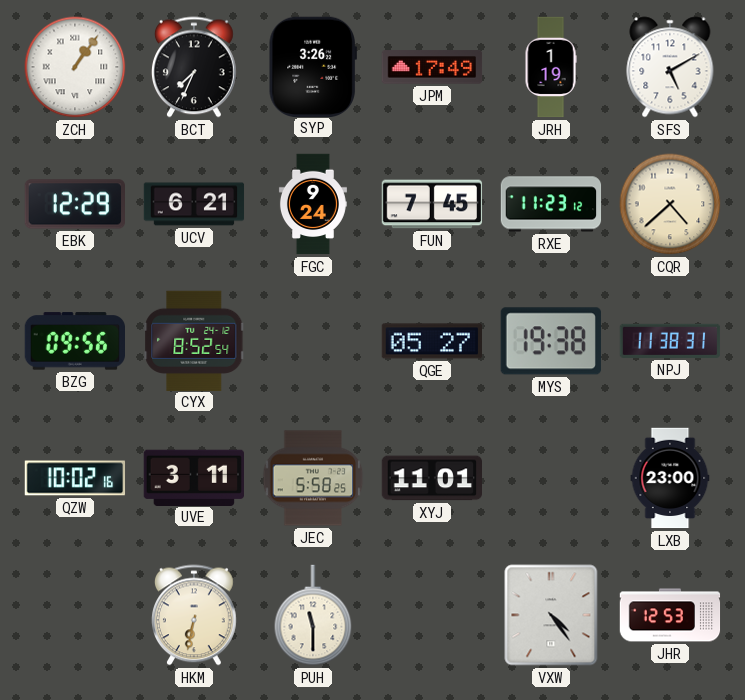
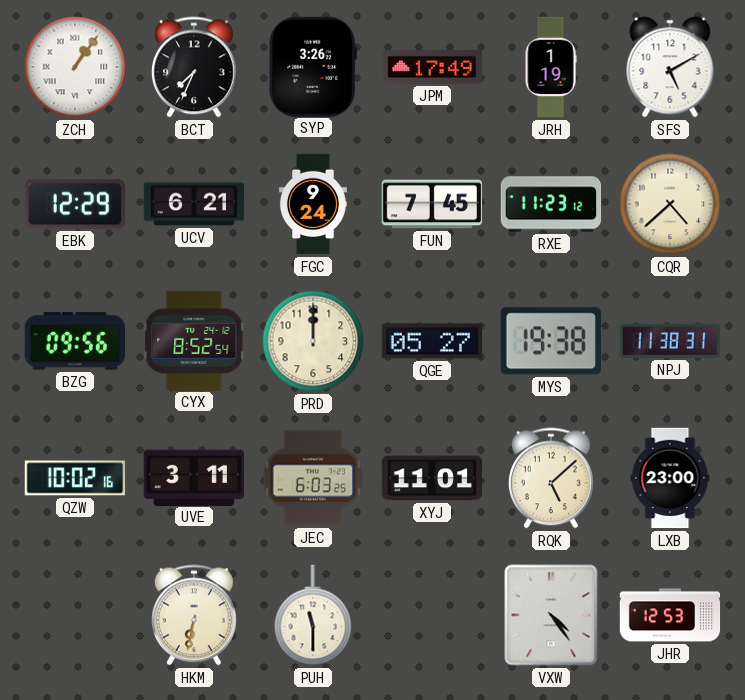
PRD: none -> 12:00 (313, 341)
JEC: 5:58 -> 6:03 (313, 478)
RQK: none -> 5:08 (551, 478)
